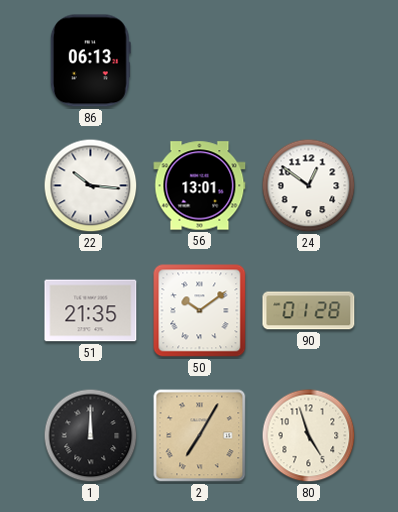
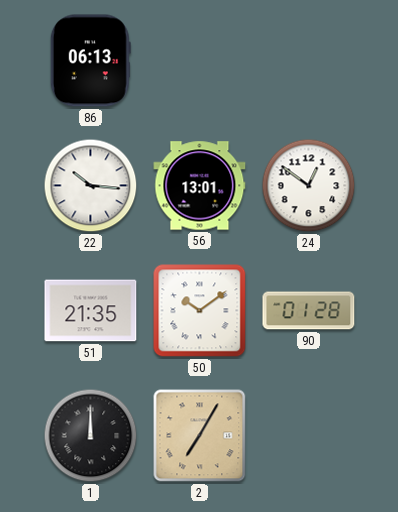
80: 4:57 -> none (309, 436)
